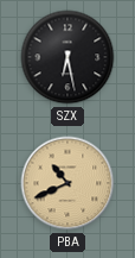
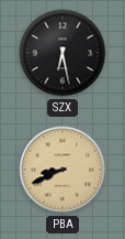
PBA: 10:41 -> 8:41 (63, 170)
